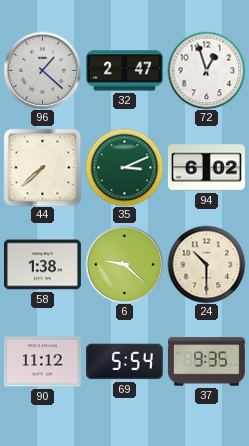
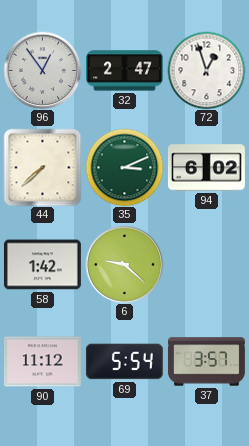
96: 1:22 -> 12:54 (42, 70)
58: 1:38 -> 1:42 (42, 265)
24: 10:30 -> none (206, 264)
37: 9:35 -> 3:57 (206, 362)
